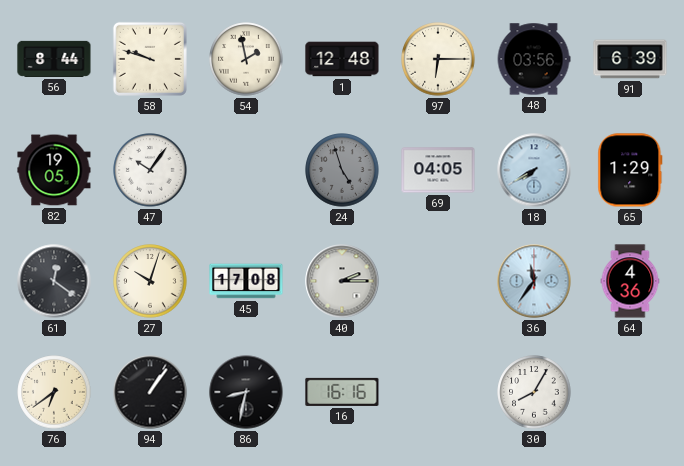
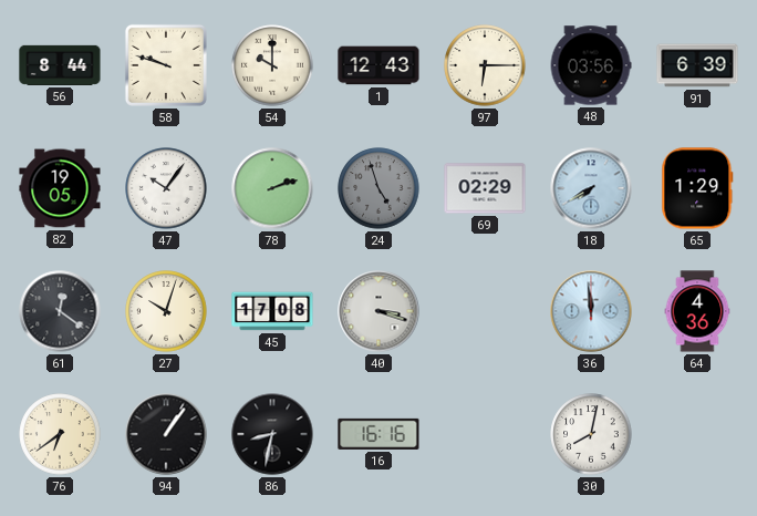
54: 1:58 -> 10:00 (272, 65)
1: 12:48 -> 12:43 (378, 65)
78: none -> 2:12 (272, 188)
69: 04:05 -> 02:29 (485, 188)
40: 2:15 -> 3:18 (378, 311)
36: 11:36 -> 11:59 (591, 311)
30: 8:05 -> 8:02 (591, 434)
